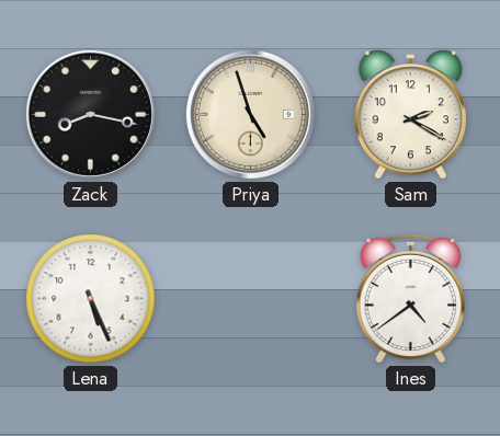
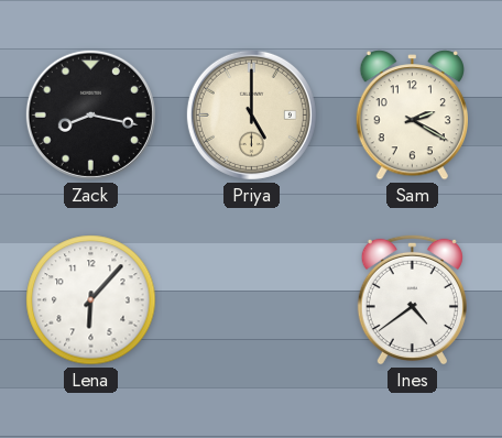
Priya: 4:57 -> 5:00 (251, 114)
Lena: 5:26 -> 6:07 (91, 300)
